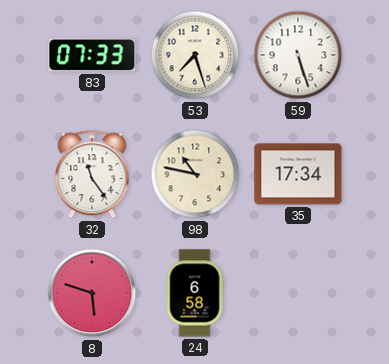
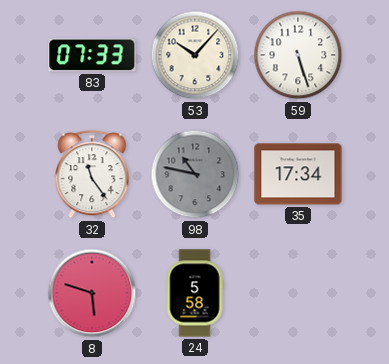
53: 7:27 -> 10:07 (195, 55)
98 dial: cream -> grey (195, 174)
24: 6:58 -> 5:58 (195, 293)
